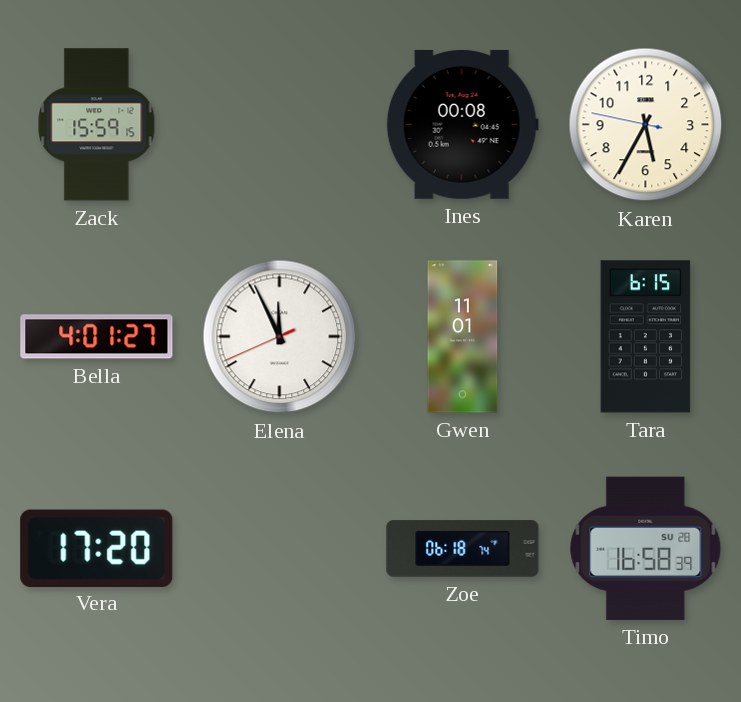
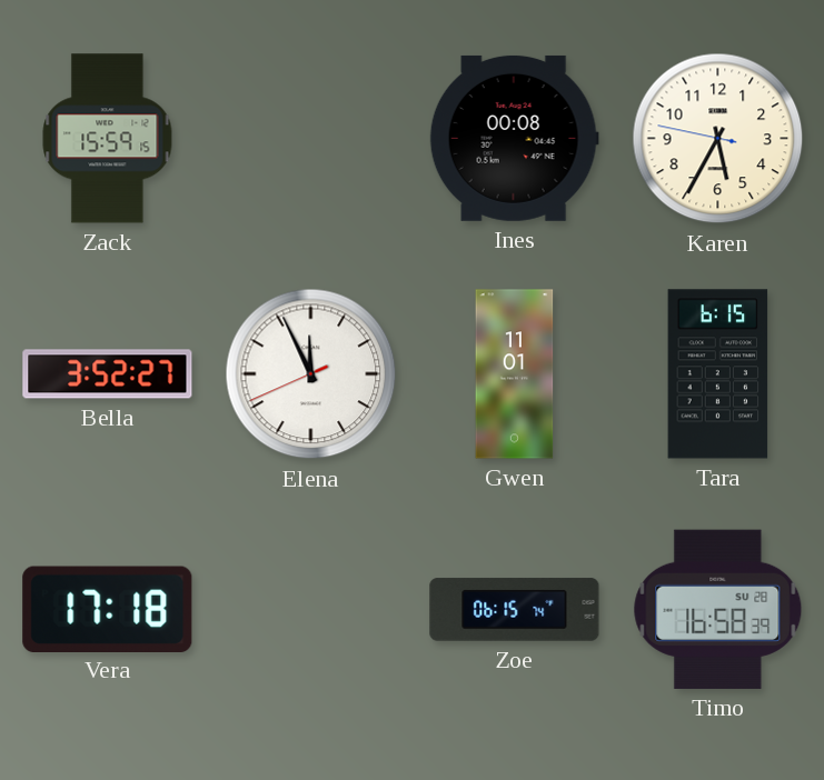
Bella: 4:01 -> 3:52 (108, 374)
Vera: 17:20 -> 17:18 (108, 609)
Zoe: 06:18 -> 06:15 (515, 610)
